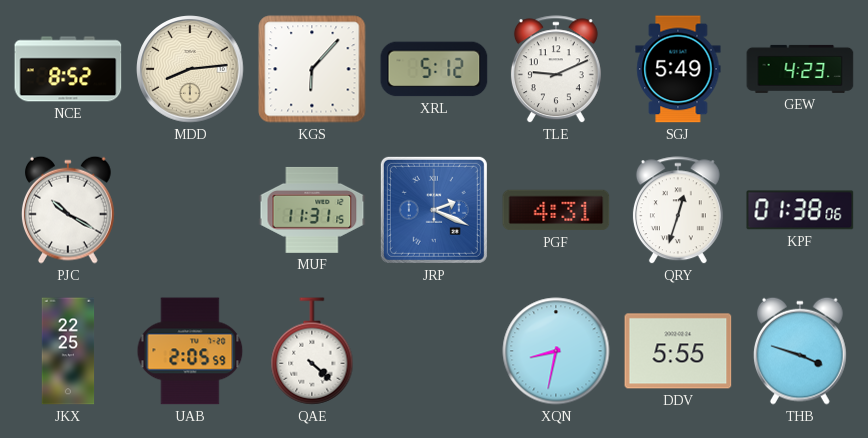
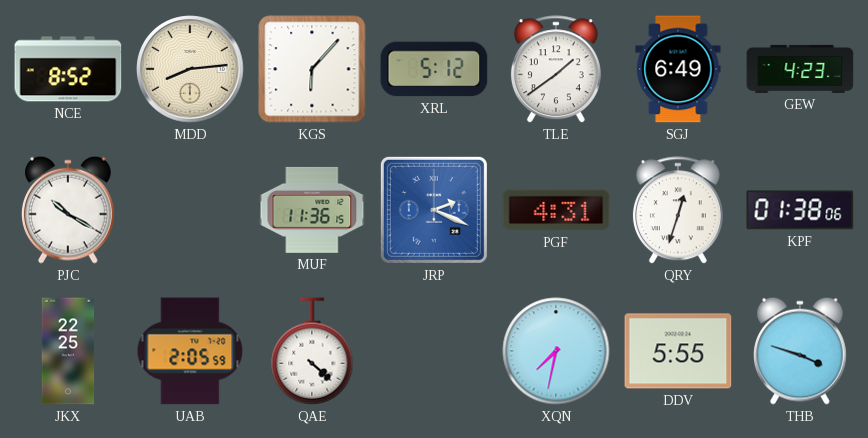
TLE: 9:11 -> 1:39 (556, 70)
SGJ: 5:49 -> 6:49 (678, 69)
MUF: 11:31 -> 11:36 (312, 210)
XQN: 8:32 -> 7:32 (556, 351)
